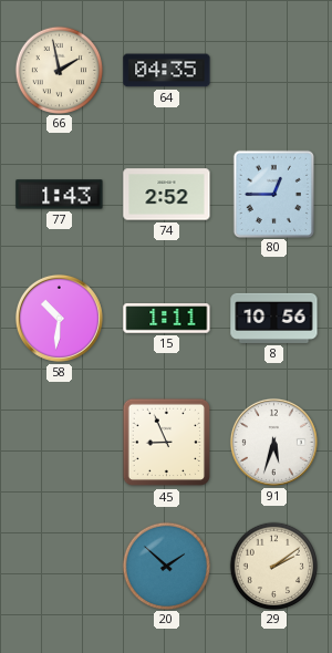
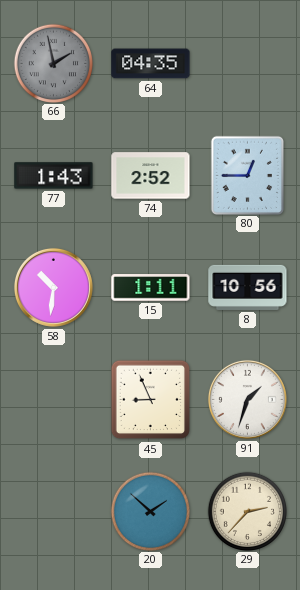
66 dial: cream -> grey (53, 63)
91: 5:33 -> 1:33 (247, 399)
29: 2:09 -> 2:37 (247, 511)
